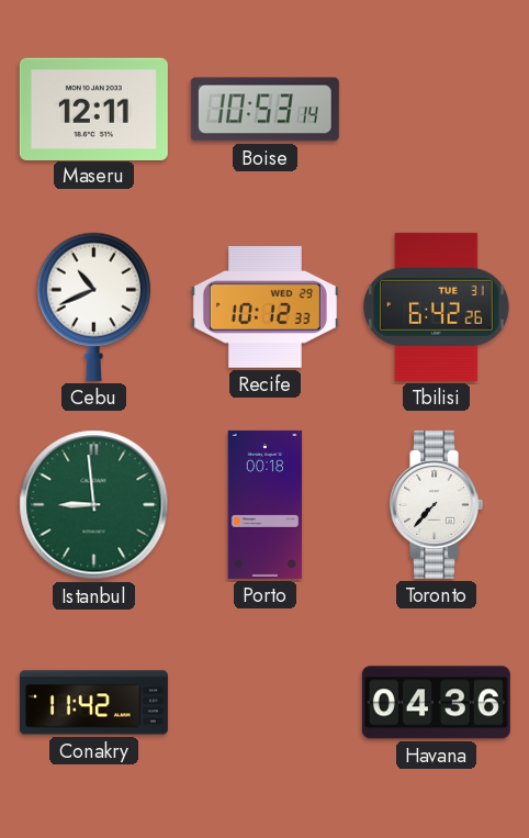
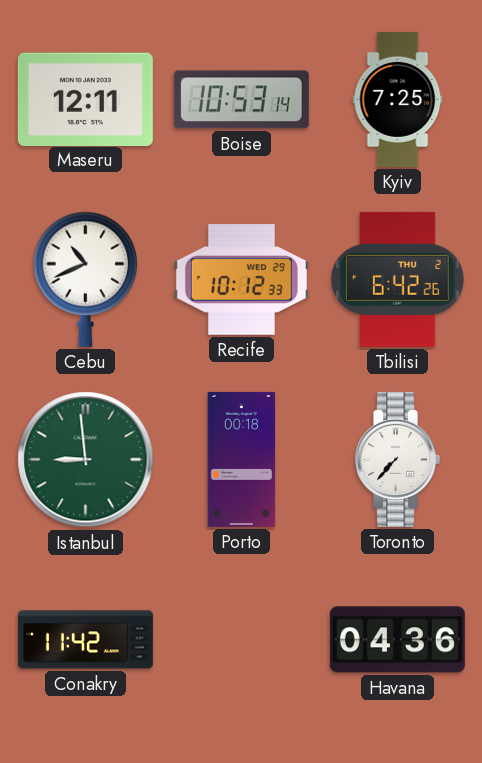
Kyiv: none -> 7:25 (398, 99)
Tbilisi date: TUE 31 -> THU 2 (398, 279)
